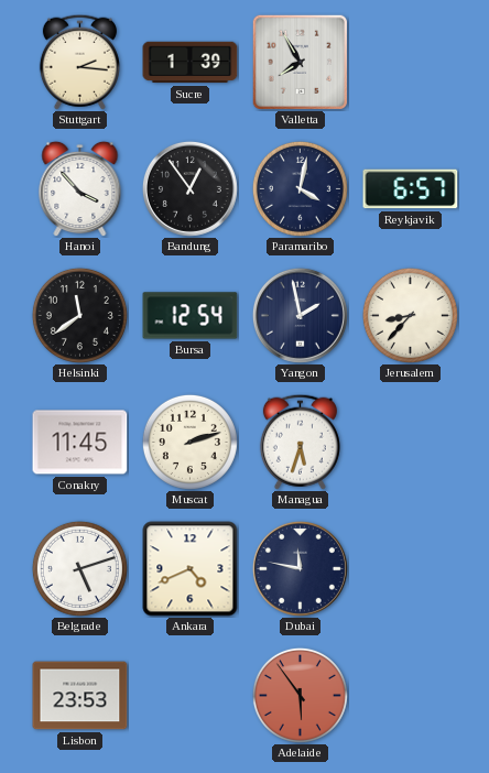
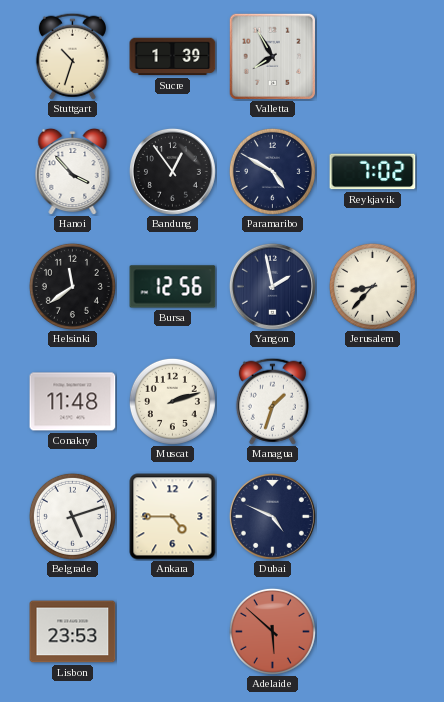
Stuttgart: 2:16 -> 10:33 (72, 56)
Paramaribo: 4:02 -> 4:50 (272, 171)
Reykjavik: 6:57 -> 7:02 (373, 172)
Bursa: 12:54 -> 12:56 (173, 287)
Conakry: 11:45 -> 11:48 (73, 402)
Managua: 5:33 -> 1:33 (272, 401)
Ankara: 4:41 -> 4:45 (173, 517)
Dubai: 11:47 -> 4:49 (272, 516)
Adelaide: 5:54 -> 5:52 (272, 631)
